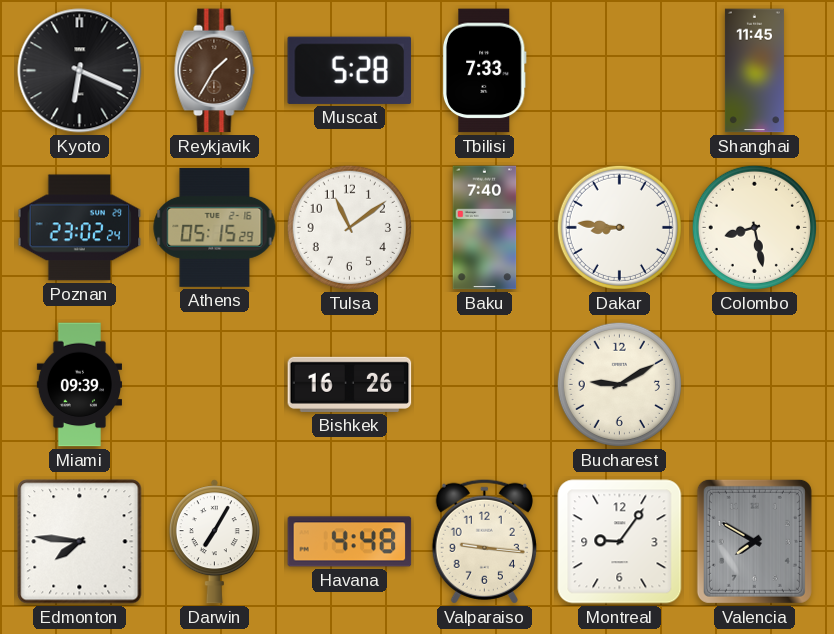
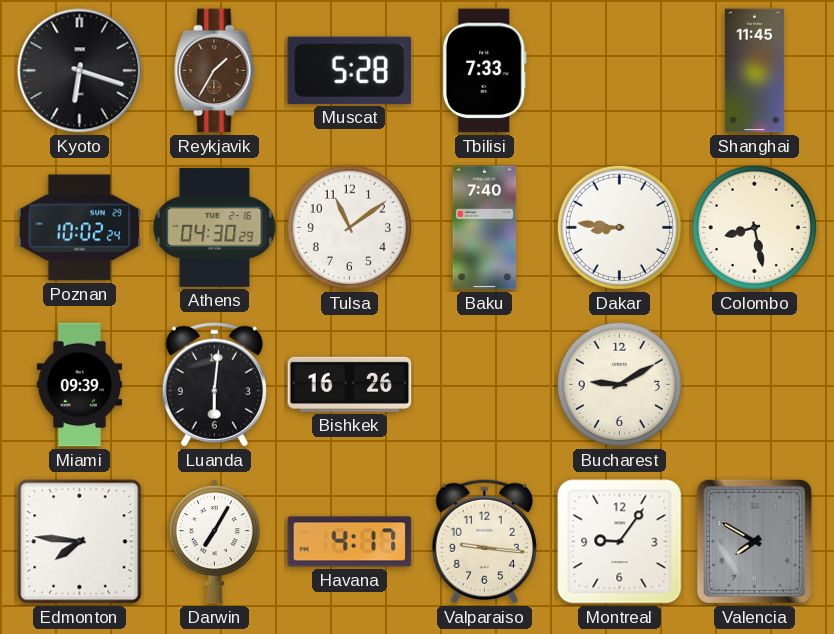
Kyoto: 6:19 -> 6:18 (80, 71)
Poznan: 23:02 -> 10:02 (80, 228)
Athens: 05:15 -> 04:30 (215, 227)
Luanda: none -> 6:01 (214, 384)
Havana: 4:48 -> 4:17 (350, 542)
